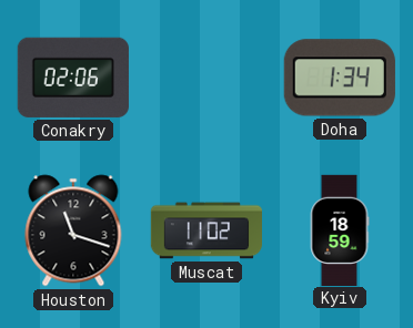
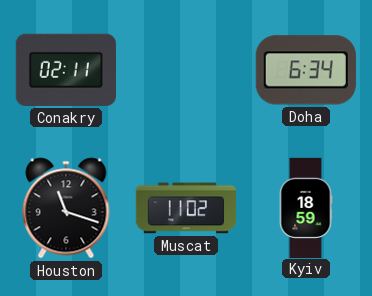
Conakry: 02:06 -> 02:11 (66, 70)
Doha: 1:34 -> 6:34 (306, 70)
